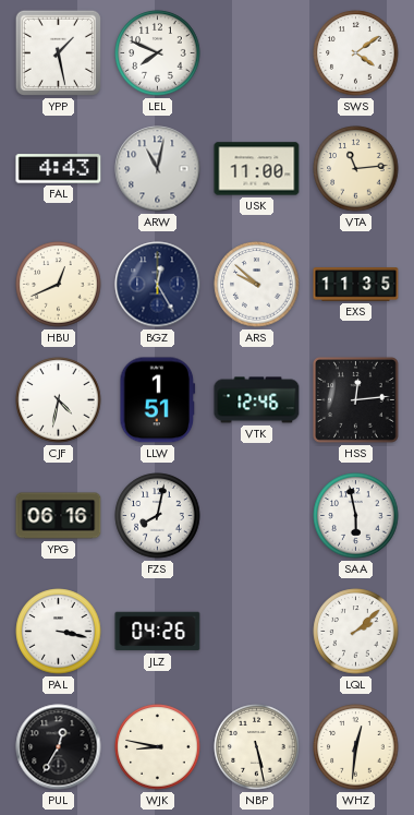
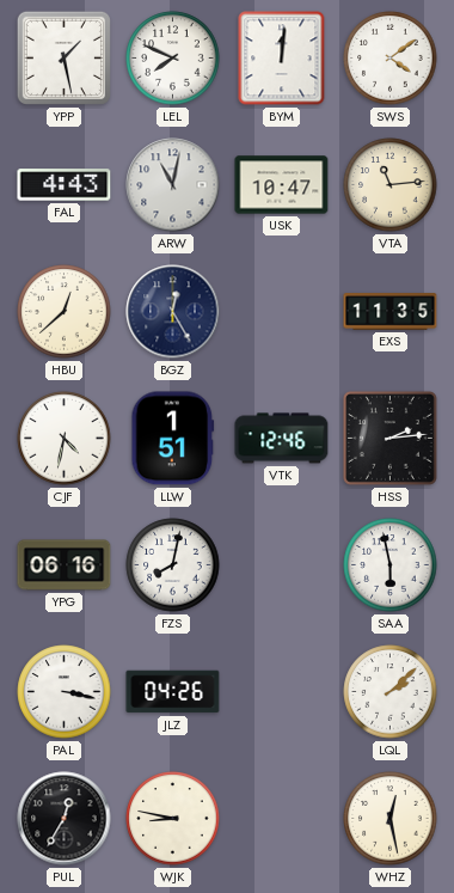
BYM: none -> 12:01 (282, 59)
USK: 11:00 -> 10:47 (282, 185)
HBU: 12:41 -> 12:38 (65, 312)
ARS: 9:52 -> none (257, 285)
HSS: 12:14 -> 2:14 (389, 438)
NBP: 5:28 -> none (257, 747)
WHZ: 12:31 -> 12:28 (391, 819)
